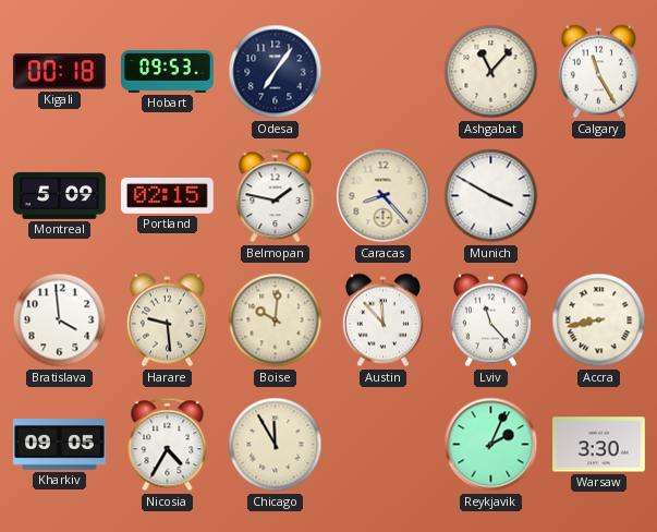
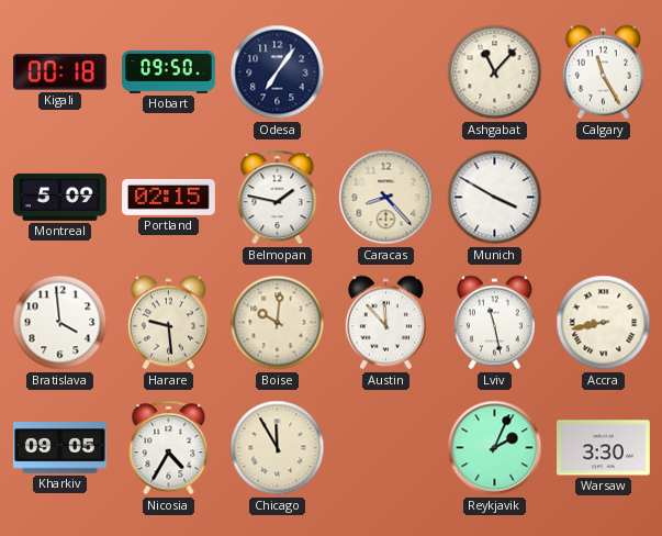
Hobart: 09:53 -> 09:50 (169, 71)
Lviv: 11:23 -> 11:28 (494, 323)
